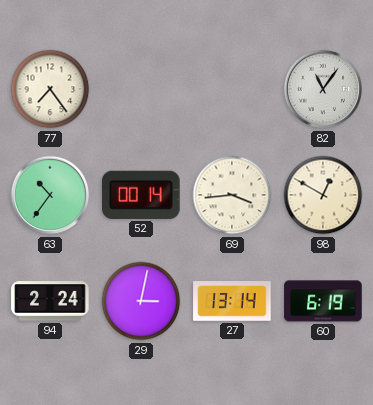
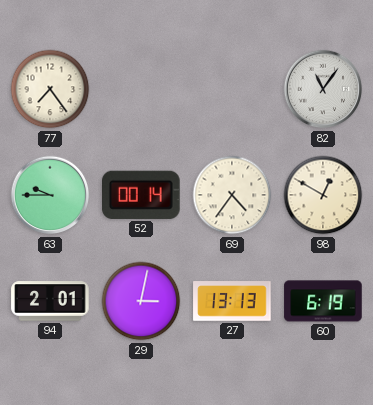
63: 10:36 -> 9:45 (50, 195)
69: 3:44 -> 4:36 (232, 195)
94: 2:24 -> 2:01 (50, 301)
27: 13:14 -> 13:13 (232, 301)
